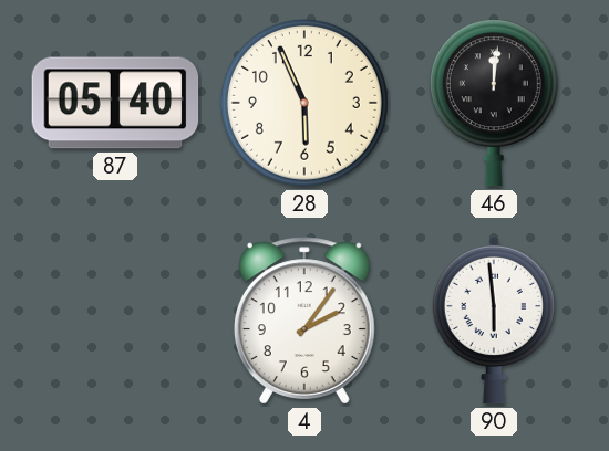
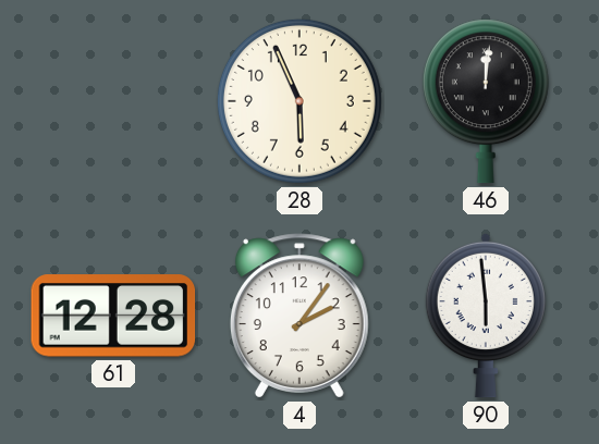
87: 05:40 -> none (115, 103)
61: none -> 12:28 (113, 316)
